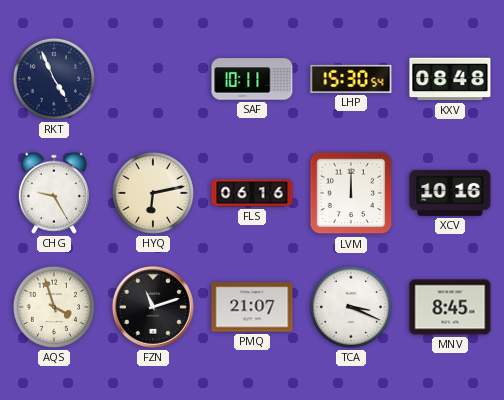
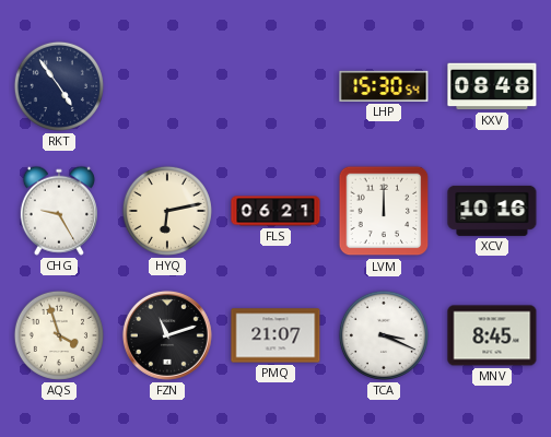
RKT: 4:56 -> 4:54 (59, 86)
SAF: 10:11 -> none (252, 79)
FLS: 06:16 -> 06:21 (275, 211)
